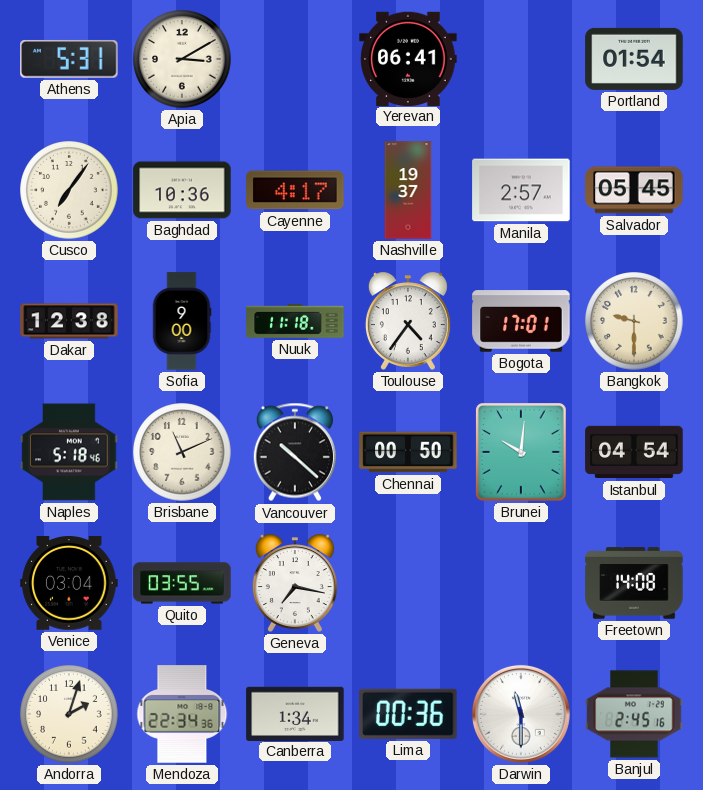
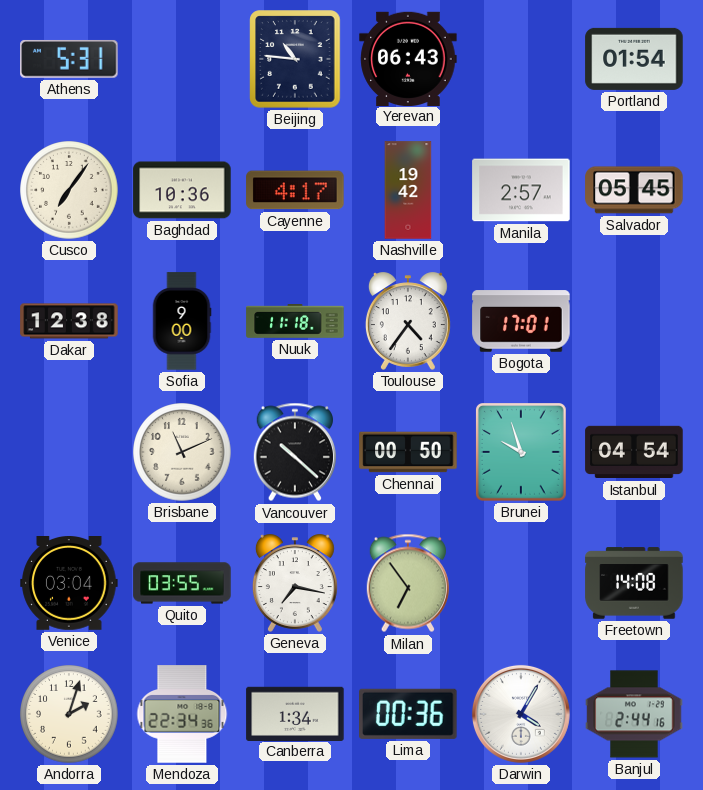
Apia: 3:10 -> none (182, 59)
Beijing: none -> 10:46 (295, 59)
Yerevan: 06:41 -> 06:43 (408, 58)
Nashville: 19:37 -> 19:42 (408, 190)
Bangkok: 9:30 -> none (634, 321)
Naples: 5:18 -> none (69, 452)
Brunei: 10:01 -> 9:57 (522, 453)
Milan: none -> 6:54 (407, 583)
Darwin: 11:30 -> 4:05 (521, 714)
Banjul: 2:45 -> 2:44 (634, 714)
